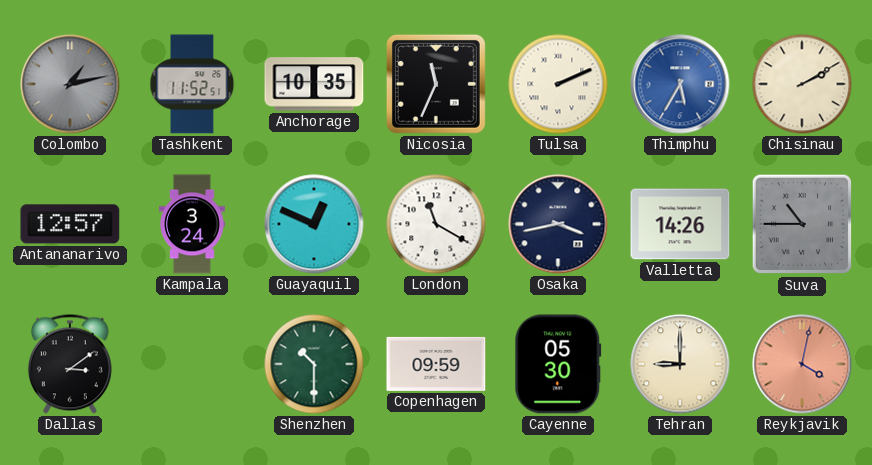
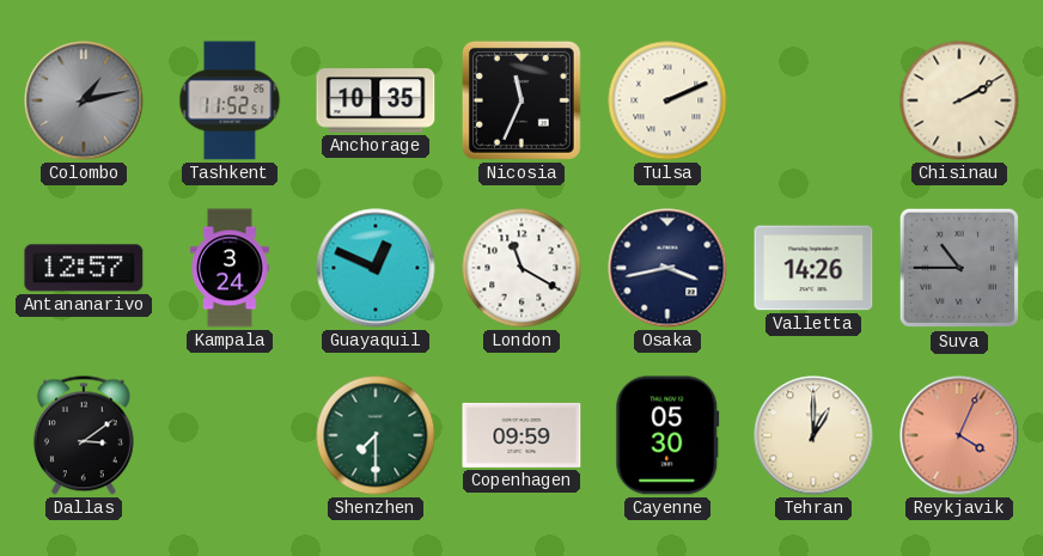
Thimphu: 5:35 -> none (680, 84)
Shenzhen: 10:30 -> 7:30 (376, 435)
Tehran: 9:00 -> 1:00 (813, 435)
Reykjavik: 4:02 -> 4:04 (959, 435)
